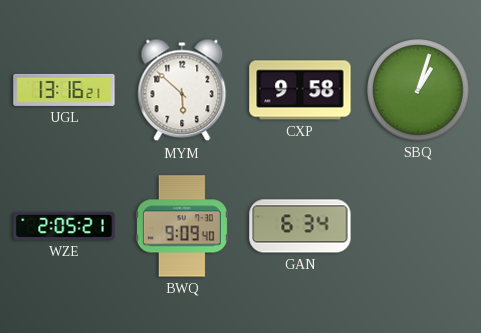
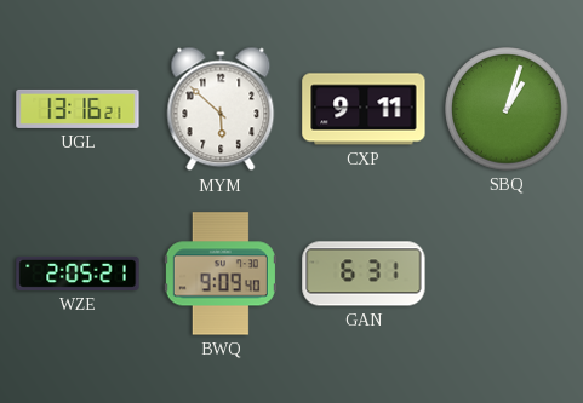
CXP: 9:58 -> 9:11 (364, 109)
GAN: 6:34 -> 6:31 (364, 274)
